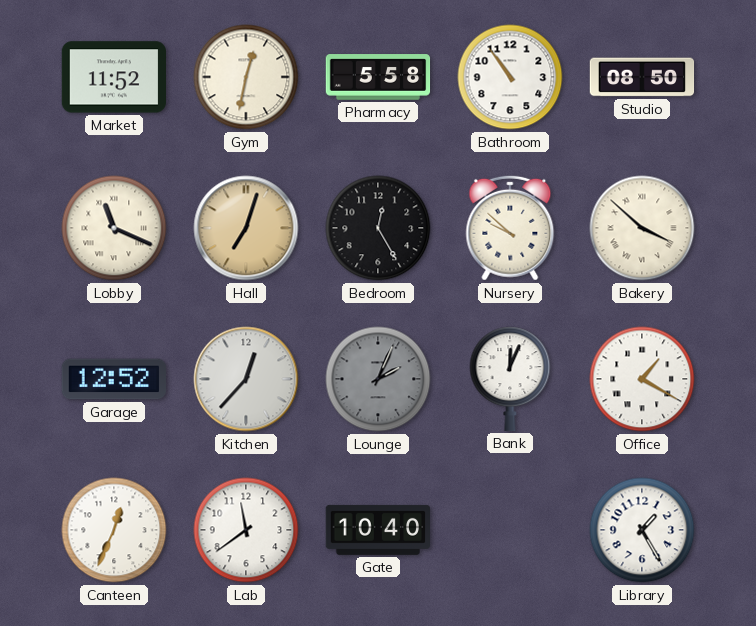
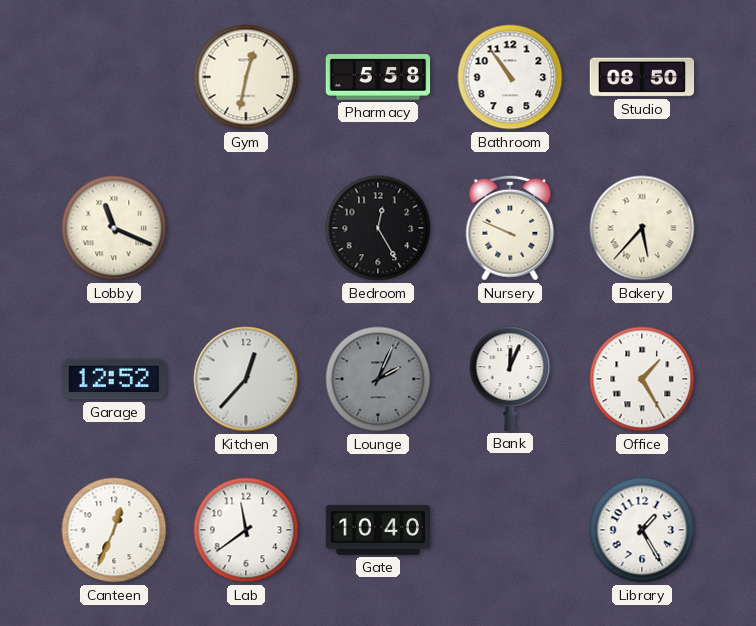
Market: 11:52 -> none (113, 77)
Hall: 7:03 -> none (246, 228)
Nursery: 9:52 -> 9:49 (510, 228)
Bakery: 3:52 -> 5:37 (642, 228)
Office: 1:20 -> 1:25 (642, 379)
